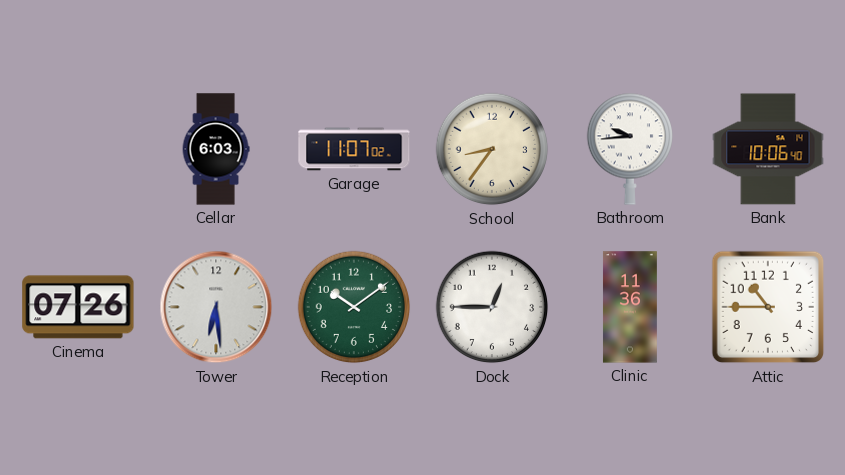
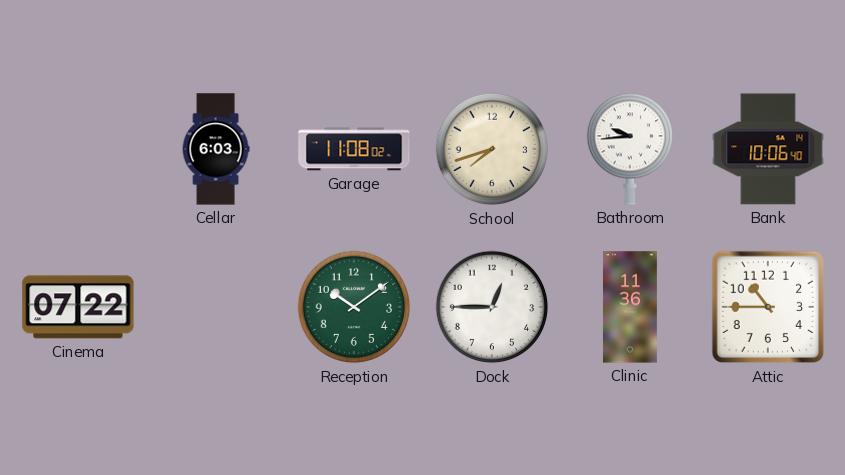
Garage: 11:07 -> 11:08 (354, 149)
School: 8:36 -> 7:42 (492, 149)
Cinema: 07:26 -> 07:22 (78, 307)
Tower: 6:29 -> none (216, 307)
